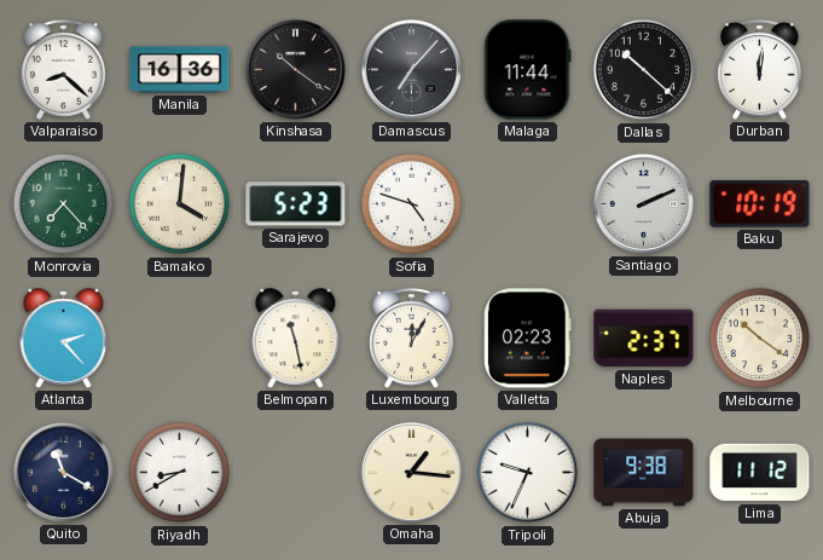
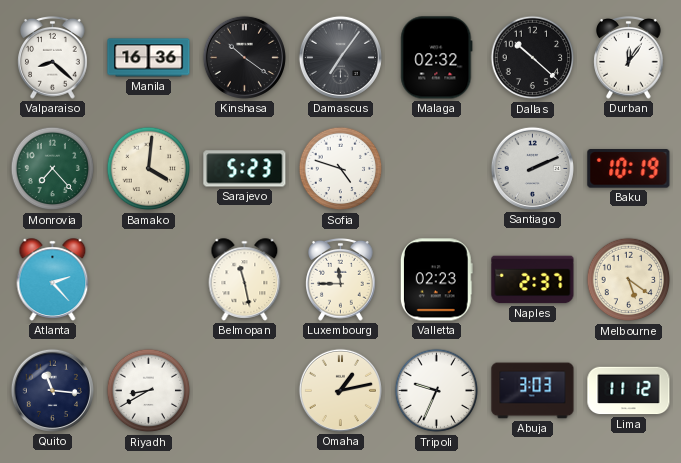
Damascus: 7:07 -> 7:06 (340, 57)
Malaga: 11:44 -> 02:32 (437, 58)
Durban: 12:01 -> 12:06 (629, 58)
Luxembourg: 12:05 -> 11:45 (341, 280)
Melbourne: 10:21 -> 5:21 (629, 280)
Quito: 11:20 -> 11:16 (52, 390)
Omaha: 1:16 -> 1:13 (340, 390)
Abuja: 9:38 -> 3:03 (533, 391)
